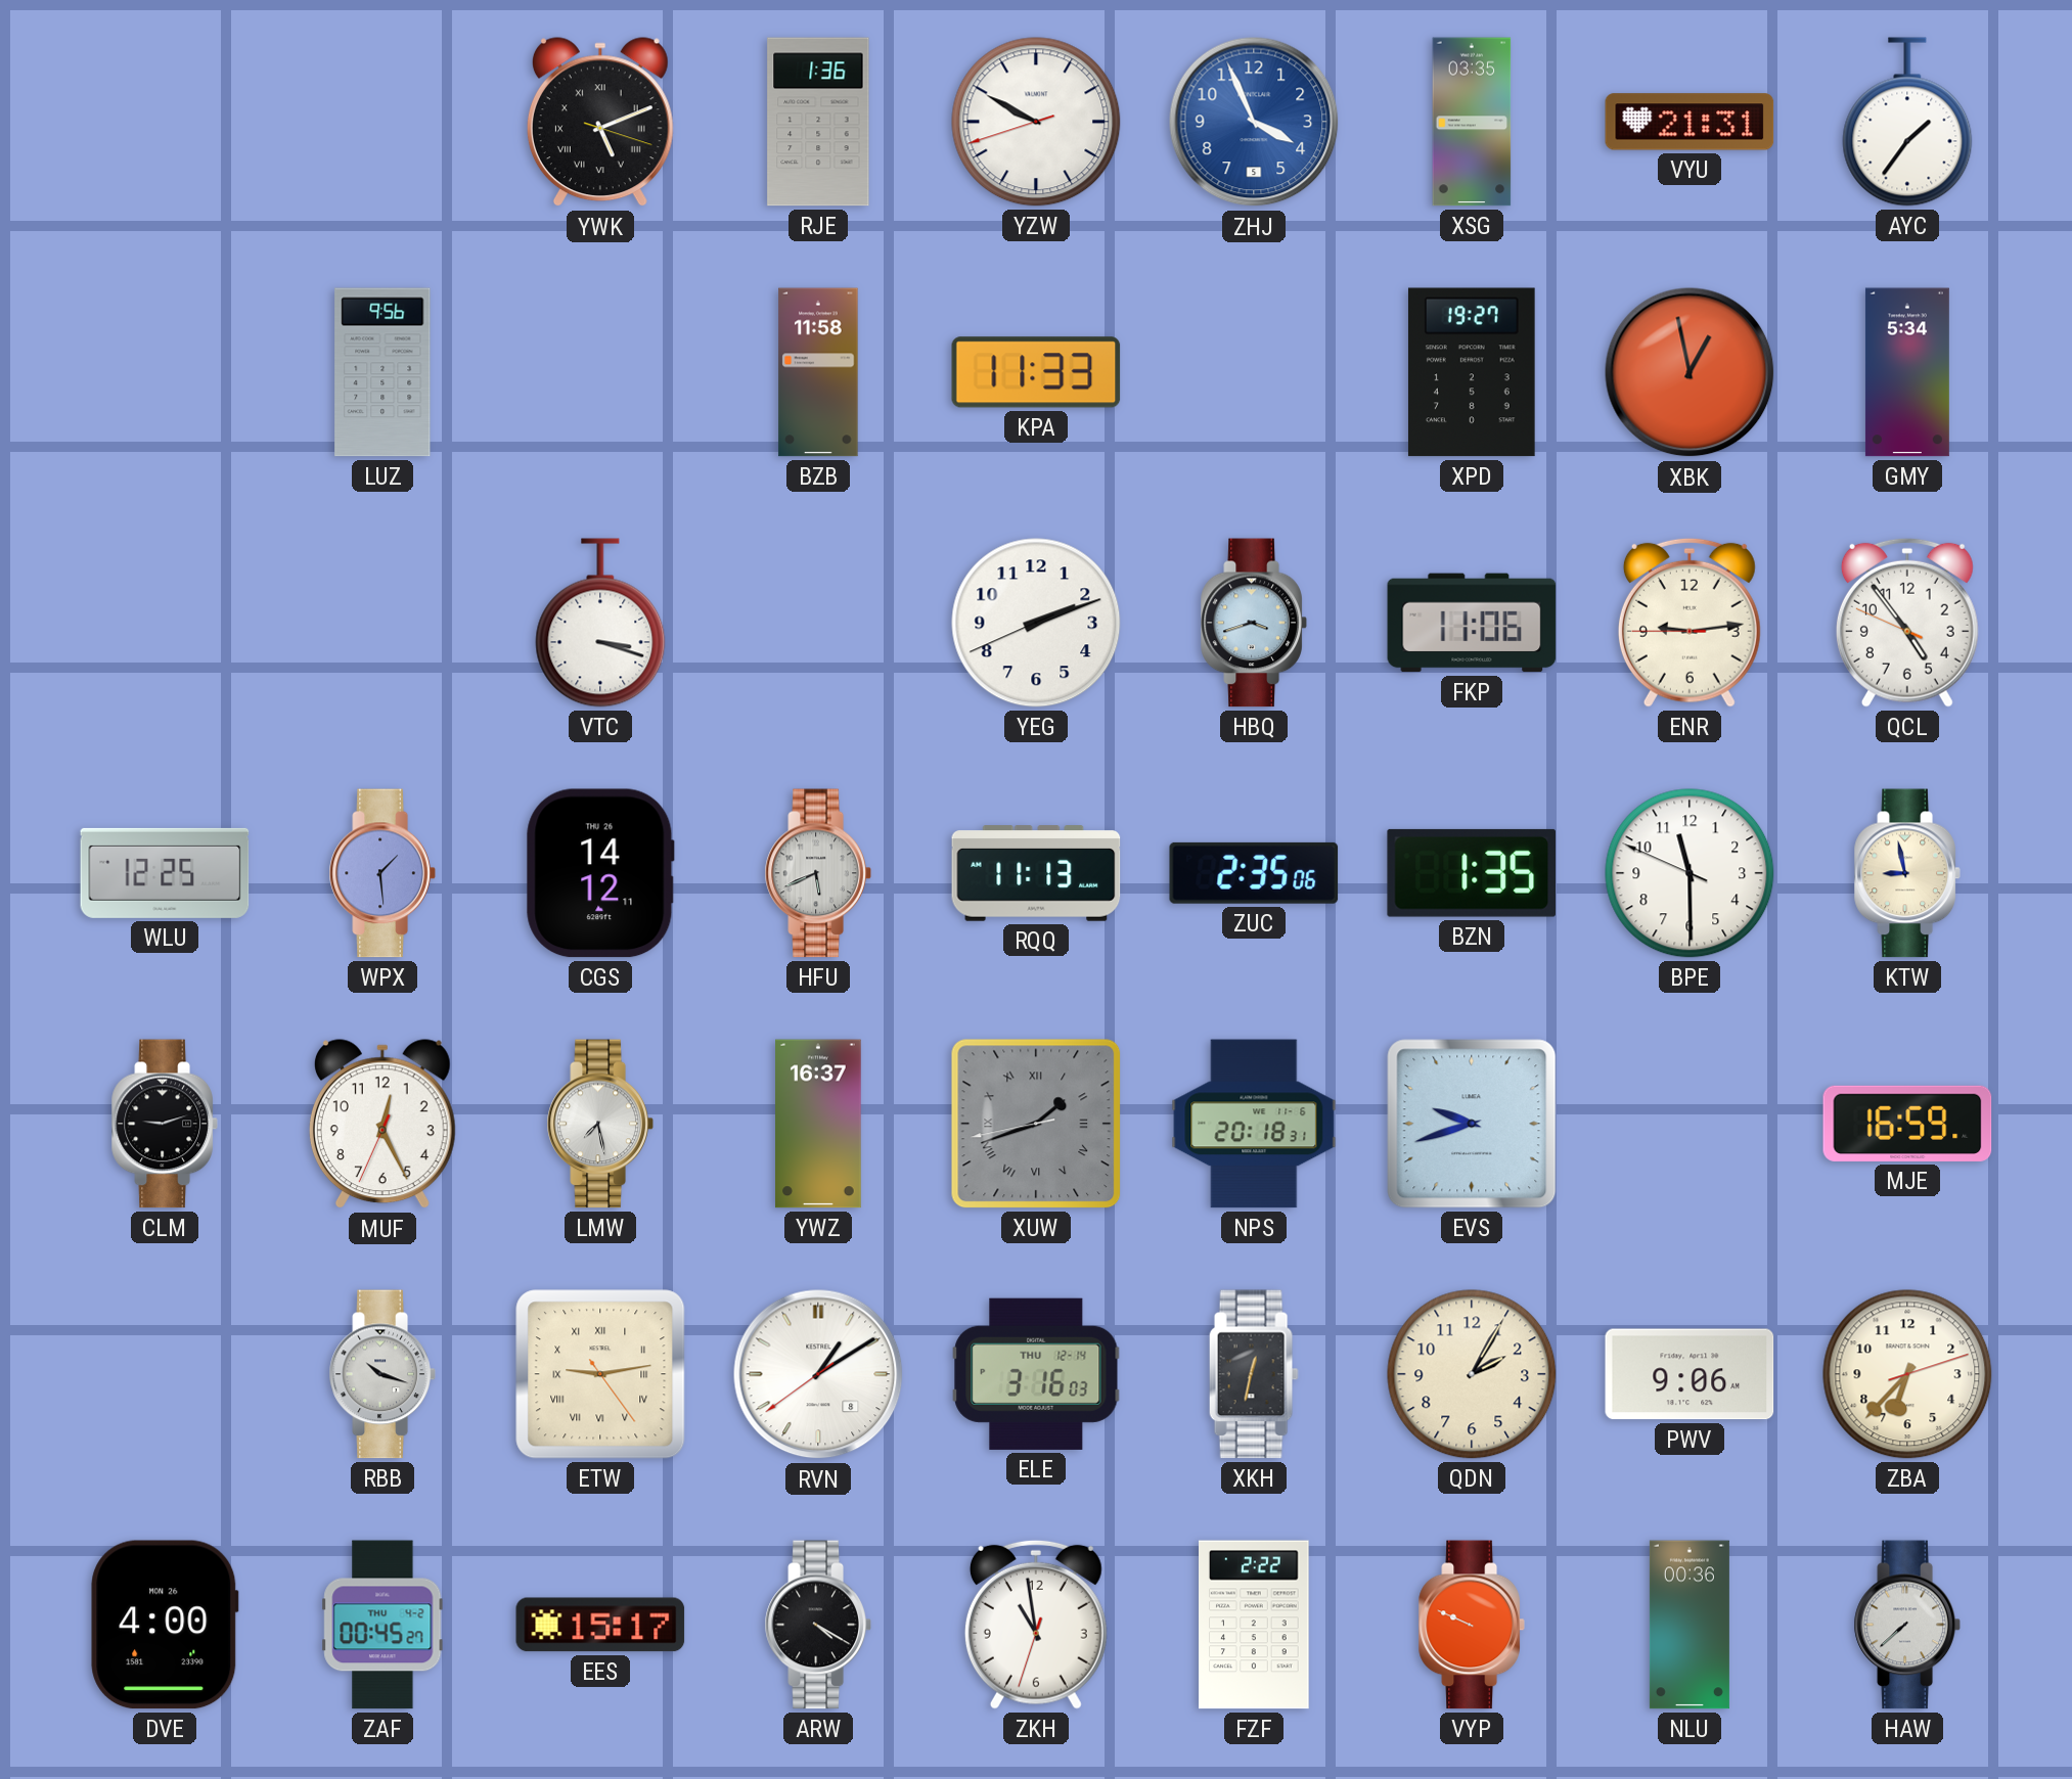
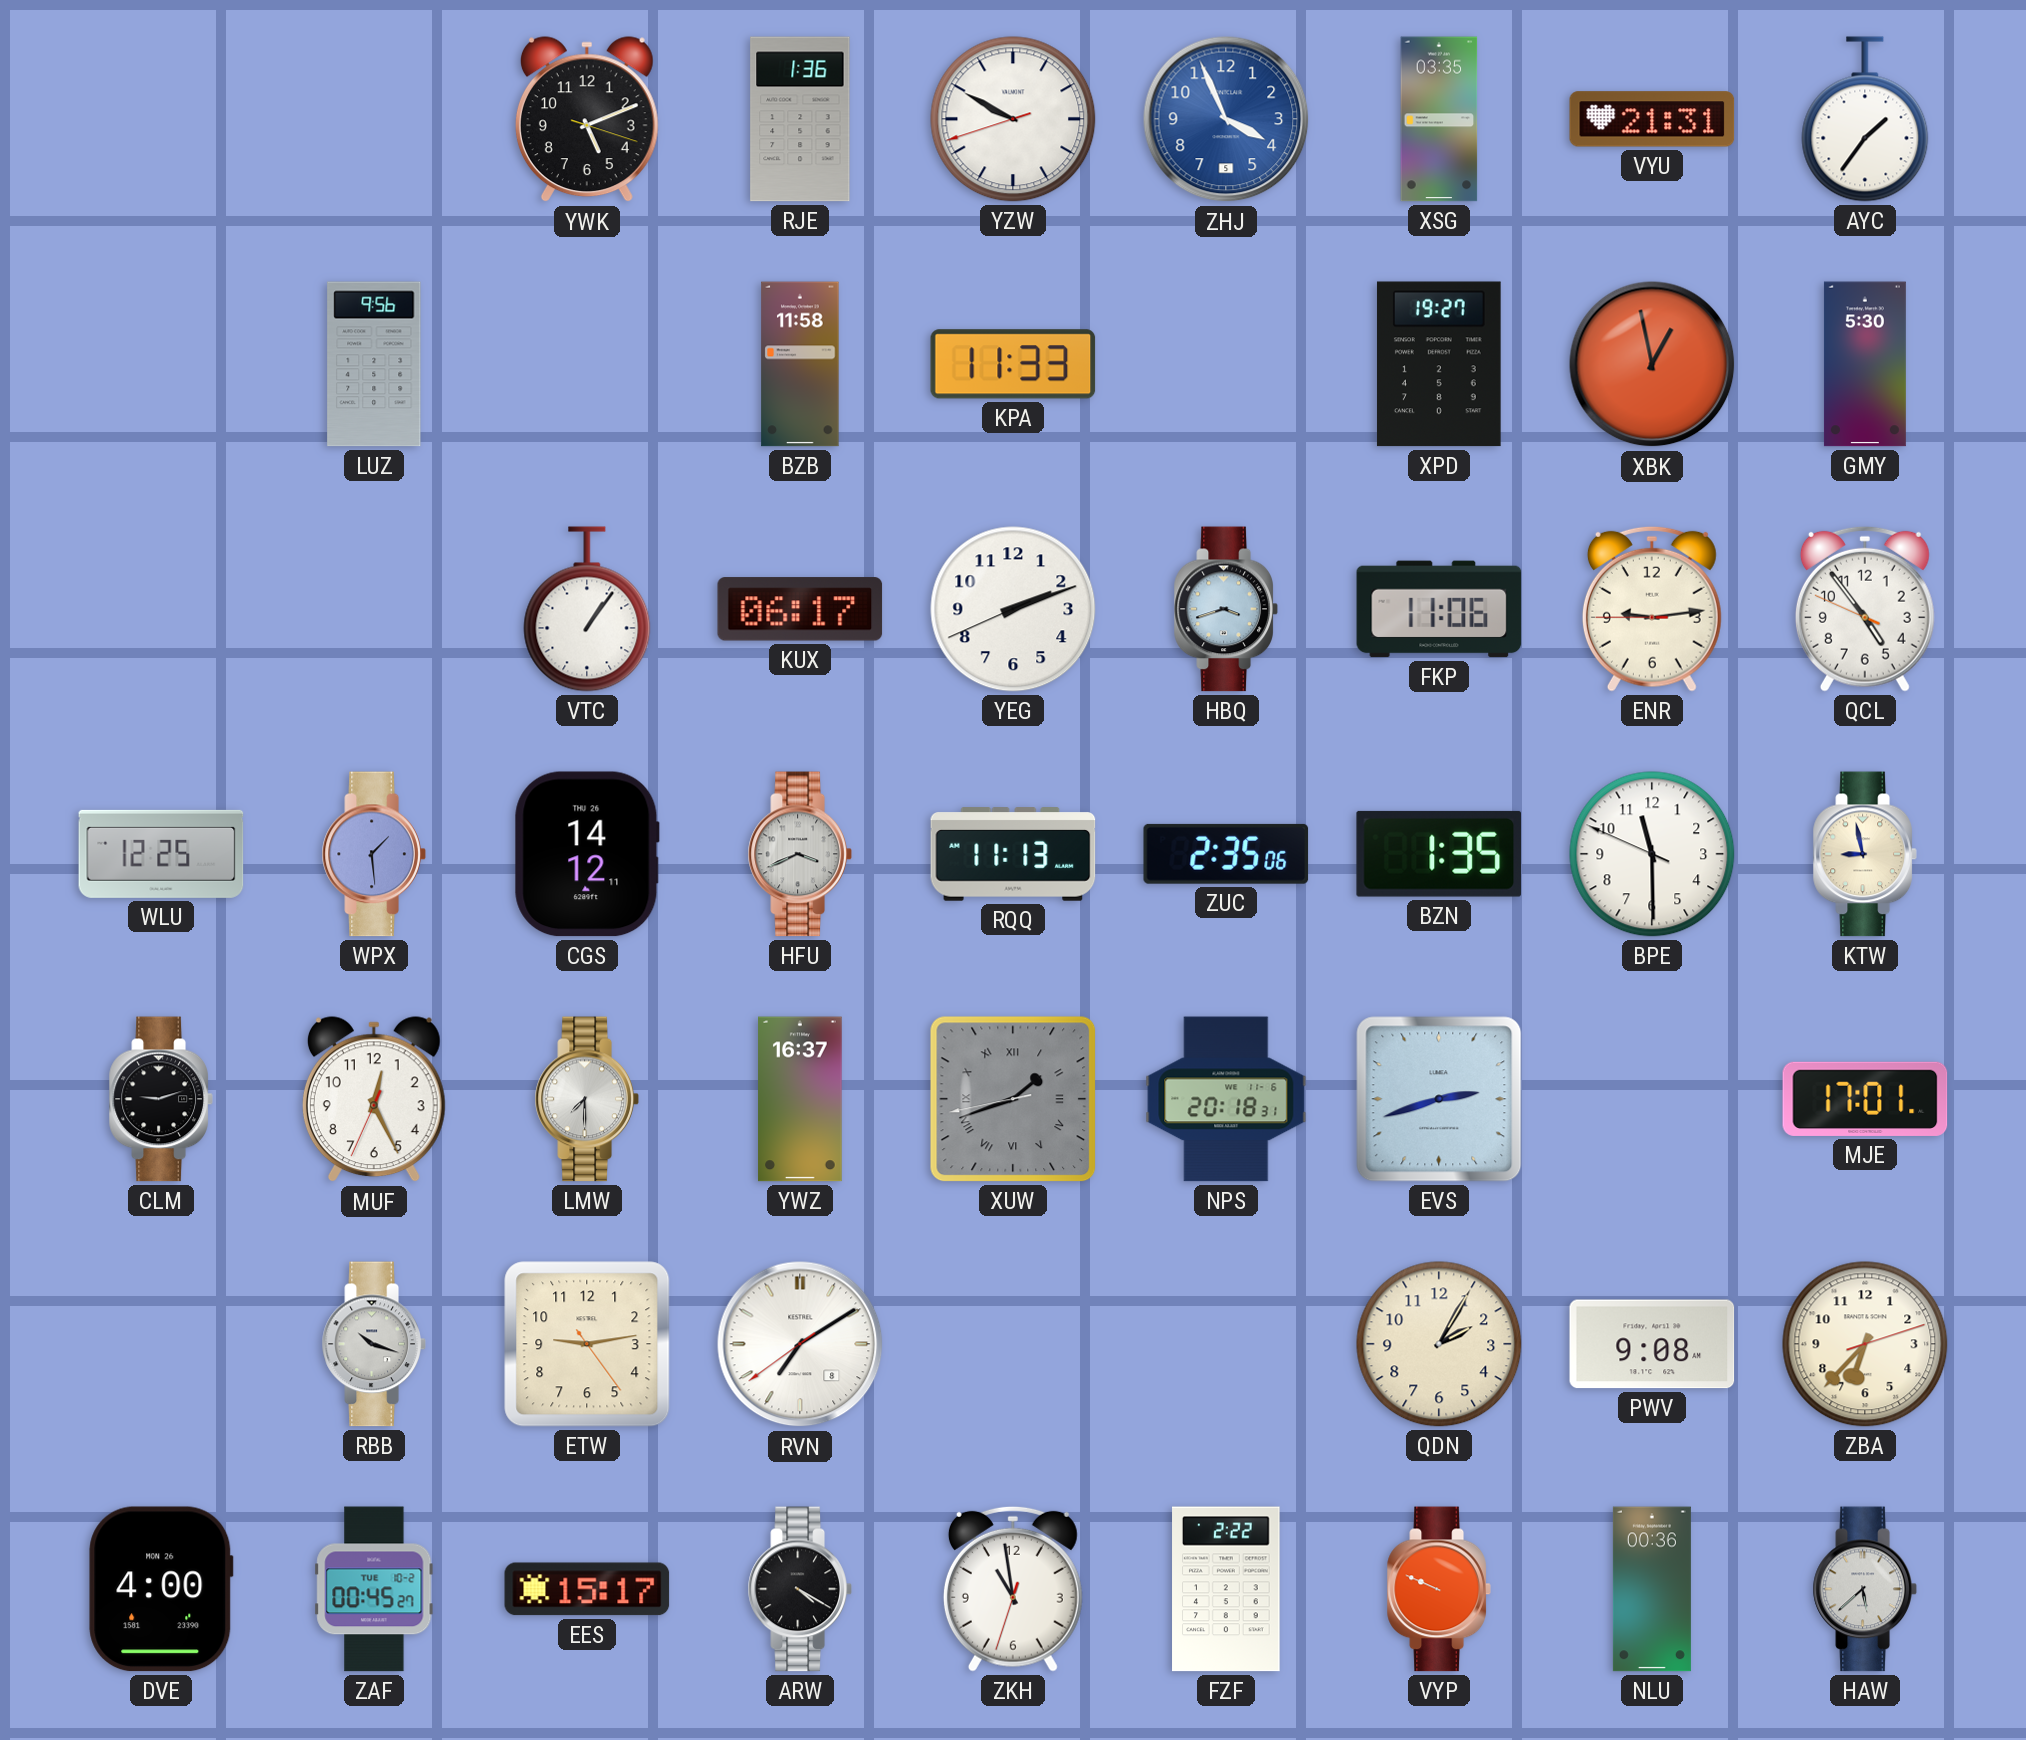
YWK numerals: Roman -> Arabic (587, 120)
GMY: 5:34 -> 5:30 (1865, 364)
VTC: 3:18 -> 1:06 (587, 609)
KUX: none -> 06:17 (800, 609)
HFU: 5:41 -> 3:41 (800, 854)
LMW: 7:28 -> 7:30 (587, 1099)
EVS: 9:42 -> 2:42 (1439, 1099)
MJE: 16:59 -> 17:01 (1865, 1099)
ETW numerals: Roman -> Arabic (587, 1344)
RVN: 1:09 -> 7:09 (800, 1344)
ELE: 3:16 -> none (1036, 1374)
XKH: 12:32 -> none (1254, 1374)
PWV: 9:06 -> 9:08 (1652, 1344)
ZAF date: THU 4-2 -> TUE 10-2 (374, 1589)
HAW: 7:38 -> 5:38 (1865, 1589)
